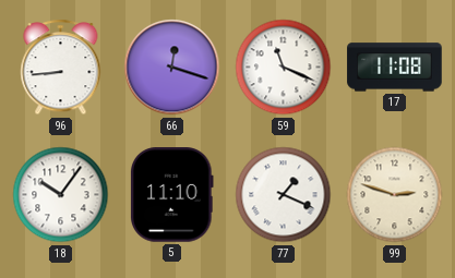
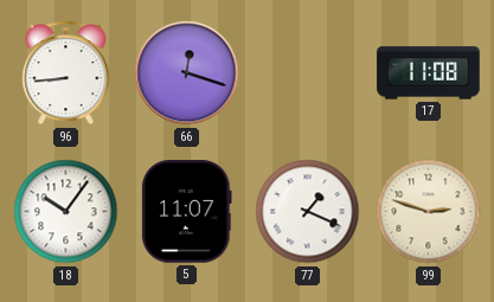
59: 11:19 -> none (284, 68)
5: 11:10 -> 11:07 (187, 212)
